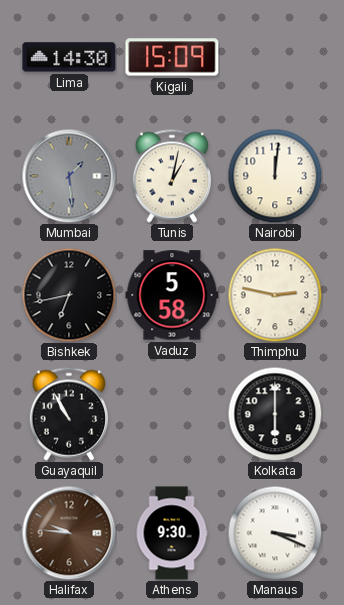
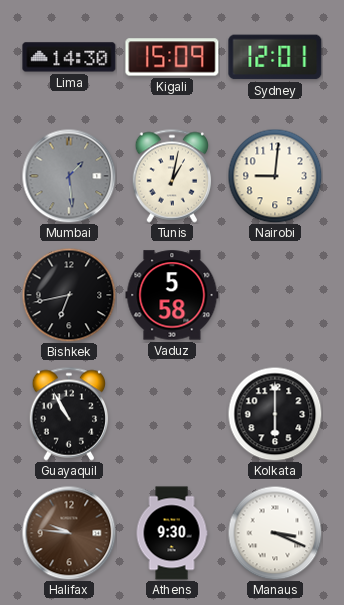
Sydney: none -> 12:01 (275, 57)
Nairobi: 12:01 -> 9:01 (275, 176)
Thimphu: 2:47 -> none (275, 295)
